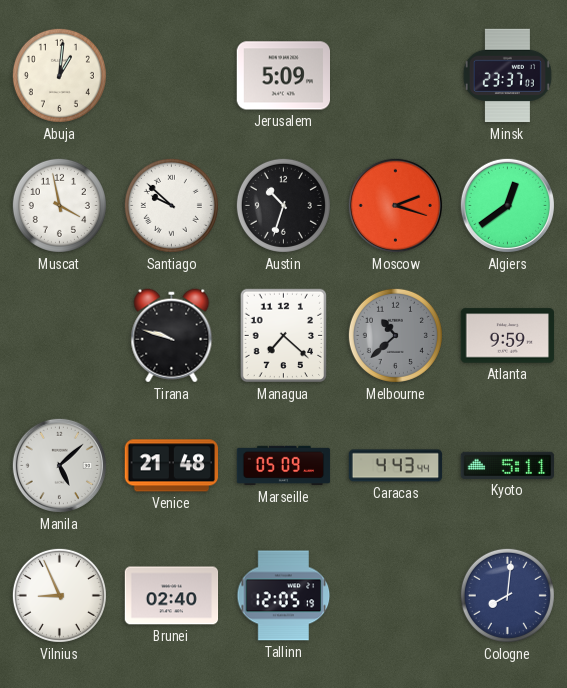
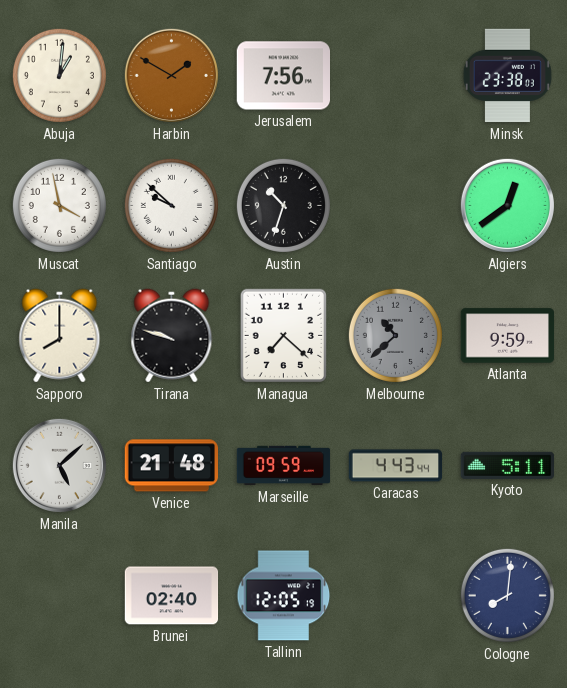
Harbin: none -> 1:50 (171, 75)
Jerusalem: 5:09 -> 7:56 (283, 76)
Minsk: 23:37 -> 23:38 (507, 76)
Moscow: 2:18 -> none (395, 205)
Sapporo: none -> 8:00 (60, 336)
Marseille: 05:09 -> 09:59 (284, 466)
Vilnius: 8:56 -> none (59, 595)
